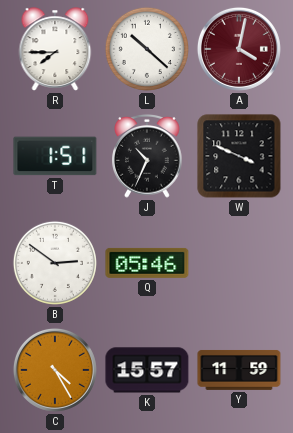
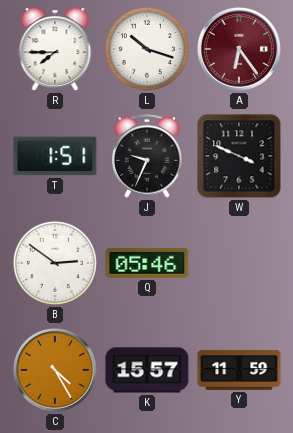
L: 10:22 -> 10:18 (147, 49)
A: 4:02 -> 6:24 (239, 49)
J: 10:34 -> 9:34 (147, 156)
